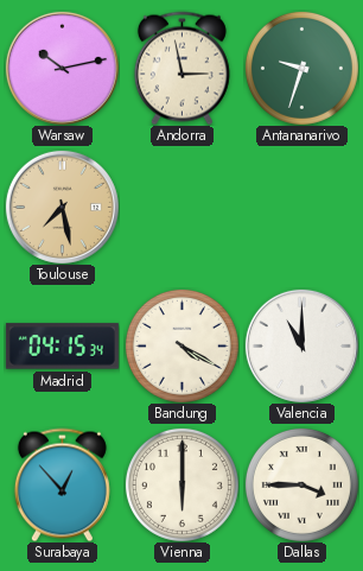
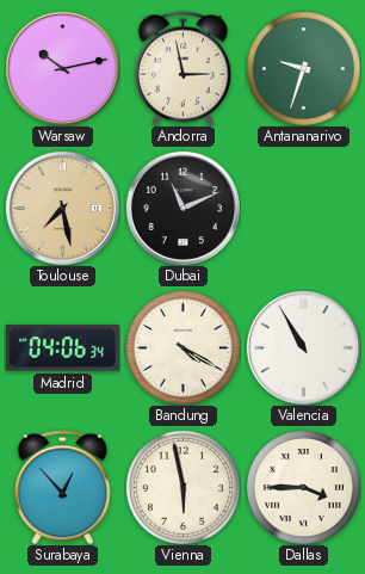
Dubai: none -> 11:11 (182, 208)
Madrid: 04:15 -> 04:06 (62, 348)
Valencia: 11:00 -> 10:55 (303, 347)
Vienna: 6:00 -> 5:58 (182, 487)
